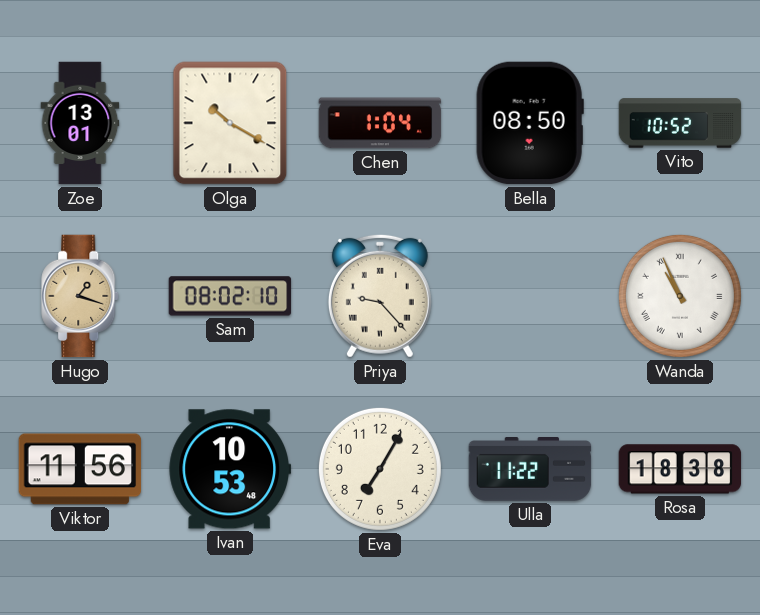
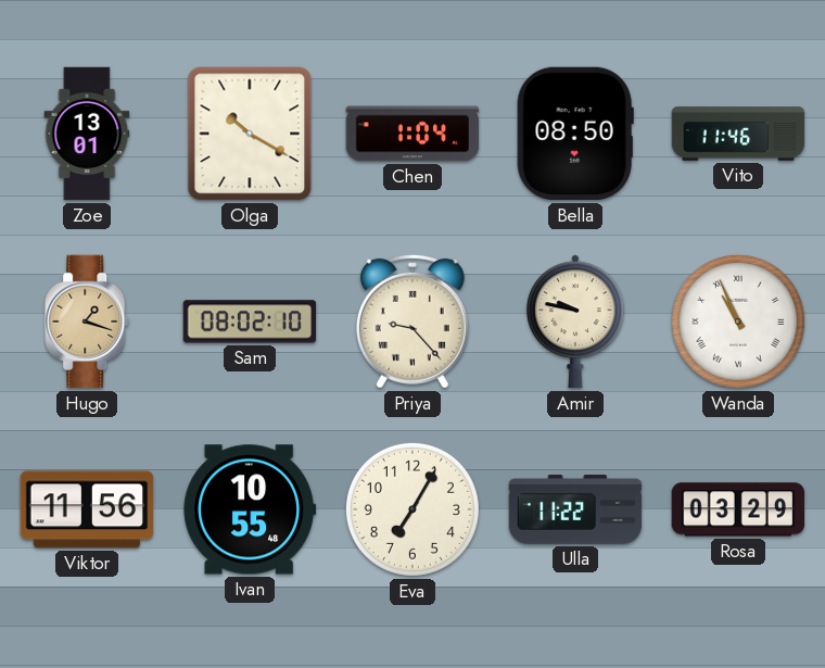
Vito: 10:52 -> 11:46 (738, 134)
Amir: none -> 9:47 (575, 322)
Ivan: 10:53 -> 10:55 (250, 509)
Rosa: 18:38 -> 03:29 (738, 509)
